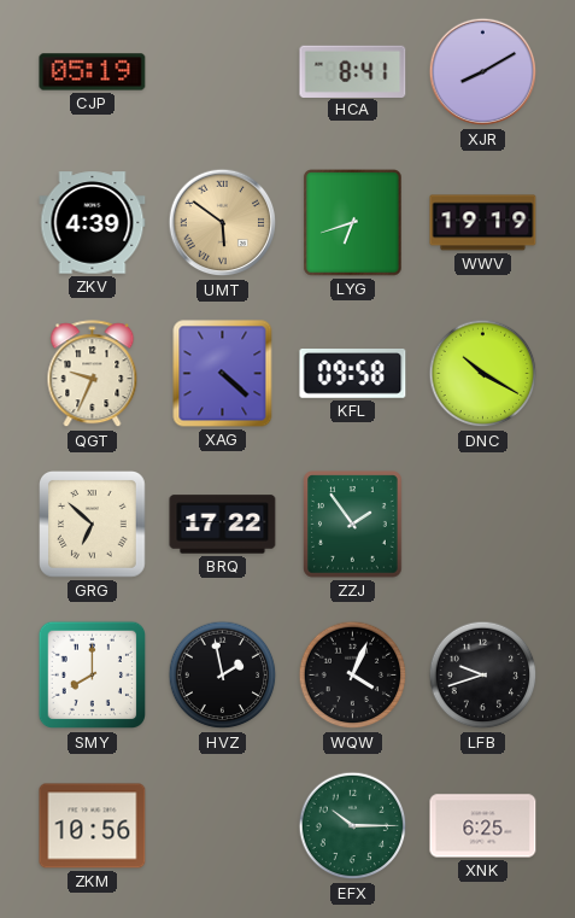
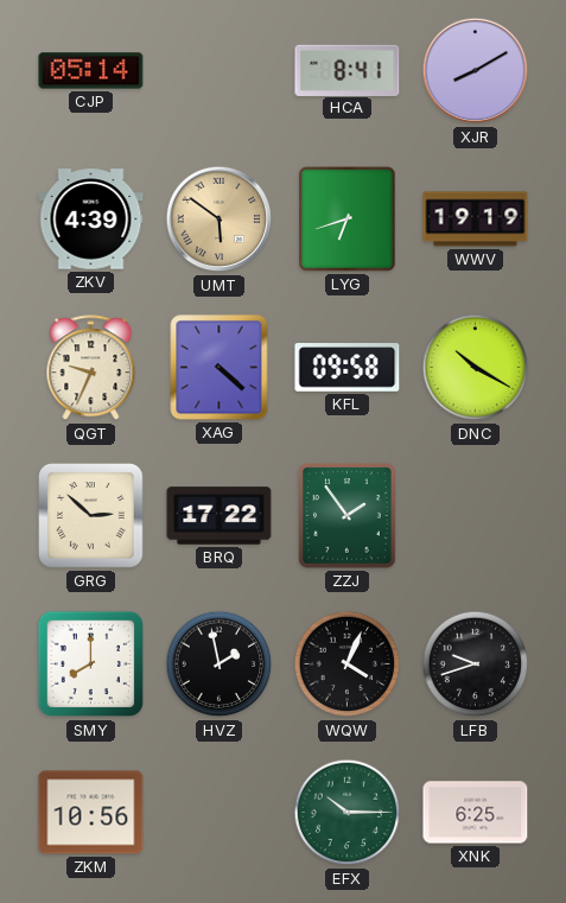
CJP: 05:19 -> 05:14 (91, 71)
GRG: 6:52 -> 2:52 (91, 516)
